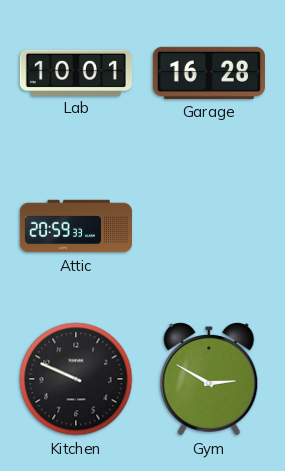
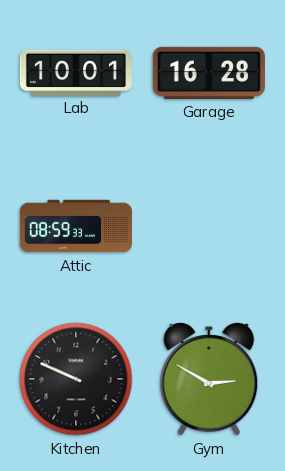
Attic: 20:59 -> 08:59 (76, 226)
